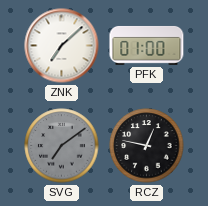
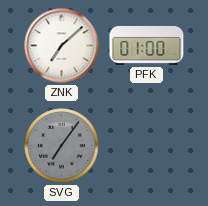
SVG: 7:09 -> 7:06 (62, 146)
RCZ: 12:47 -> none (147, 146)
